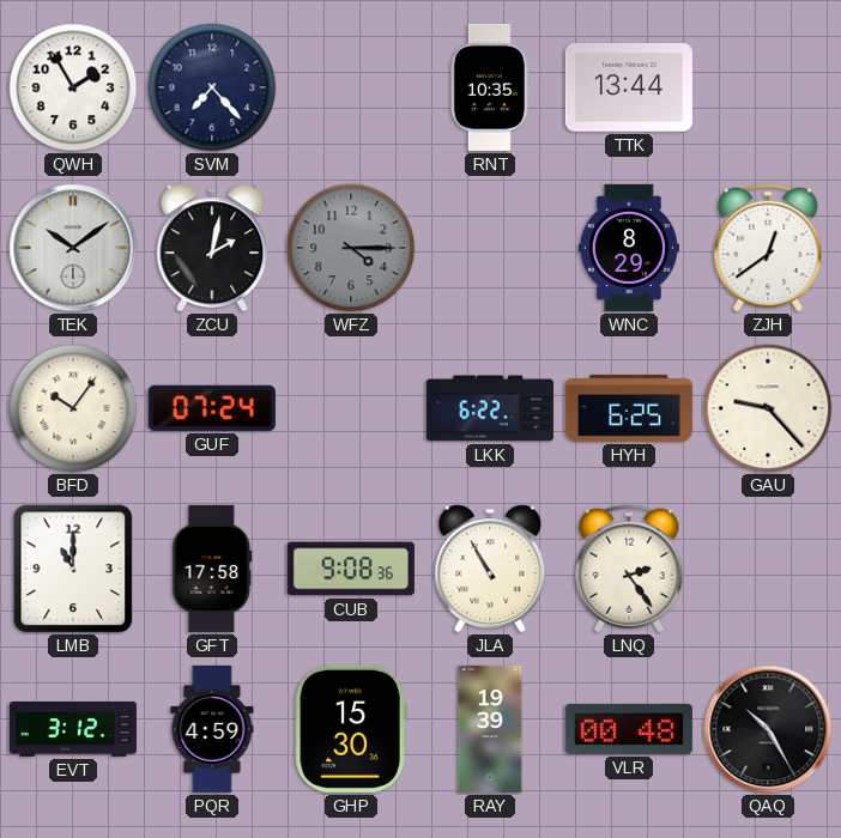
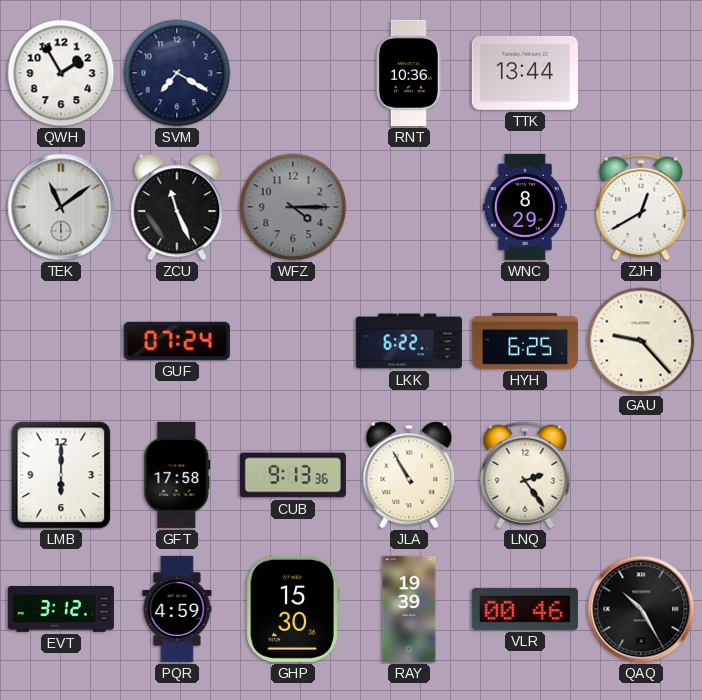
SVM: 7:23 -> 7:20 (177, 73)
RNT: 10:35 -> 10:36 (409, 73)
TEK: 10:09 -> 11:09 (61, 207)
ZCU: 2:02 -> 11:26 (177, 207)
ZJH: 12:39 -> 12:40 (641, 207)
BFD: 10:06 -> none (73, 408)
LMB: 11:00 -> 6:00 (61, 475)
CUB: 9:08 -> 9:13 (293, 475)
VLR: 00:48 -> 00:46 (525, 609)
